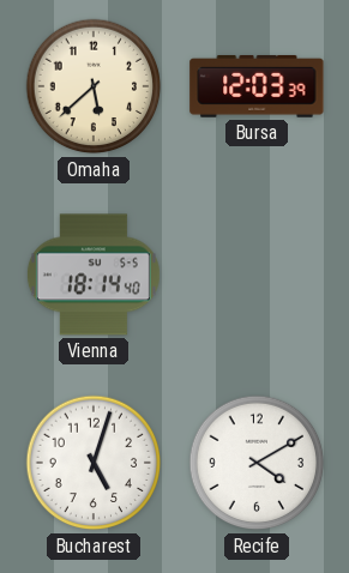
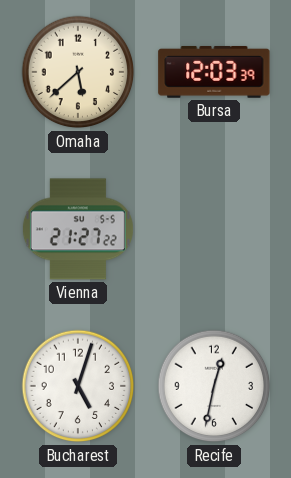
Vienna: 18:14 -> 21:27 (78, 229)
Recife: 4:10 -> 12:32 (214, 386)
